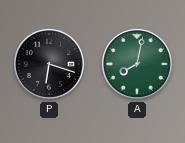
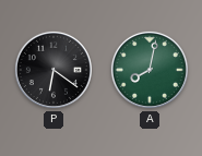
P: 6:18 -> 6:21 (54, 70)
